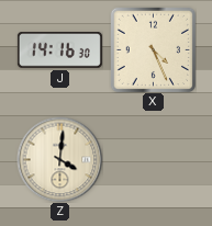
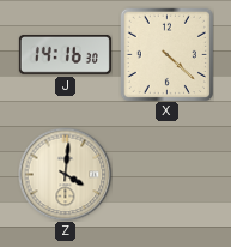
X: 4:26 -> 4:22 (166, 54)
